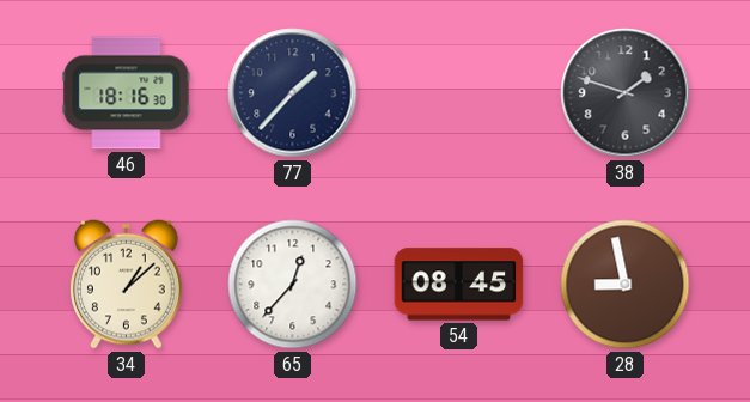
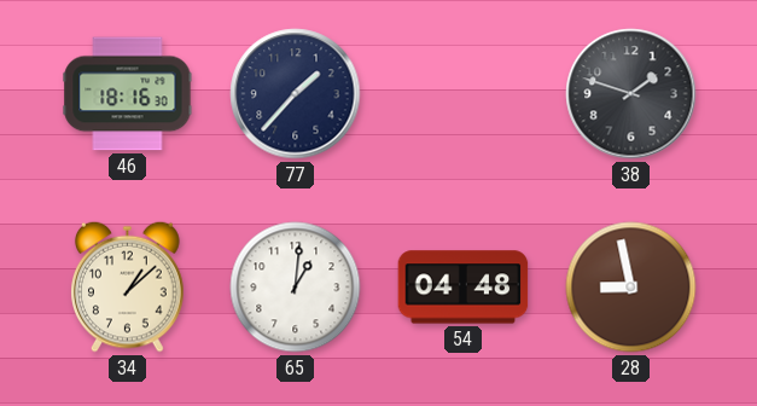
65: 12:37 -> 1:01 (296, 288)
54: 08:45 -> 04:48 (464, 288)
